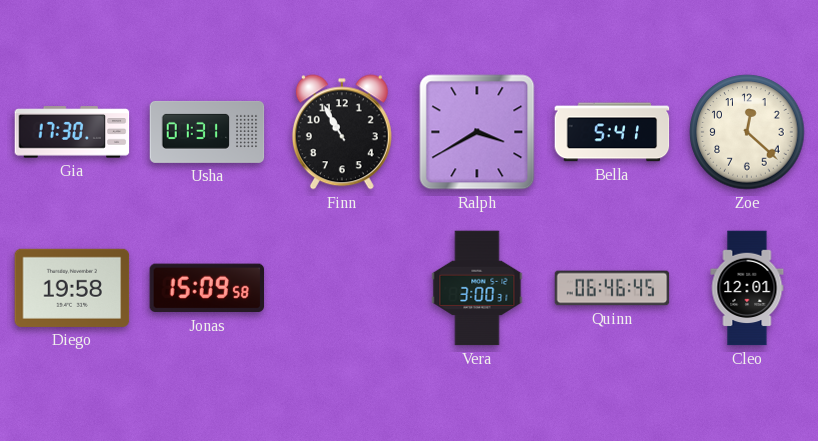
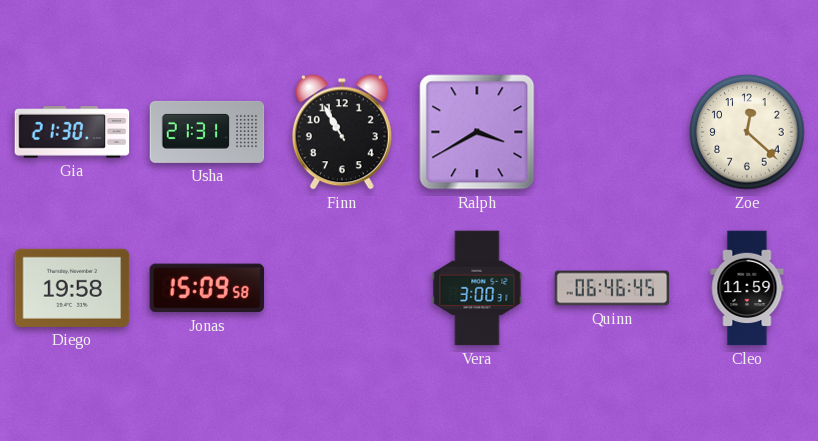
Gia: 17:30 -> 21:30 (72, 132)
Usha: 01:31 -> 21:31 (207, 132)
Bella: 5:41 -> none (612, 132)
Cleo: 12:01 -> 11:59 (747, 288)
